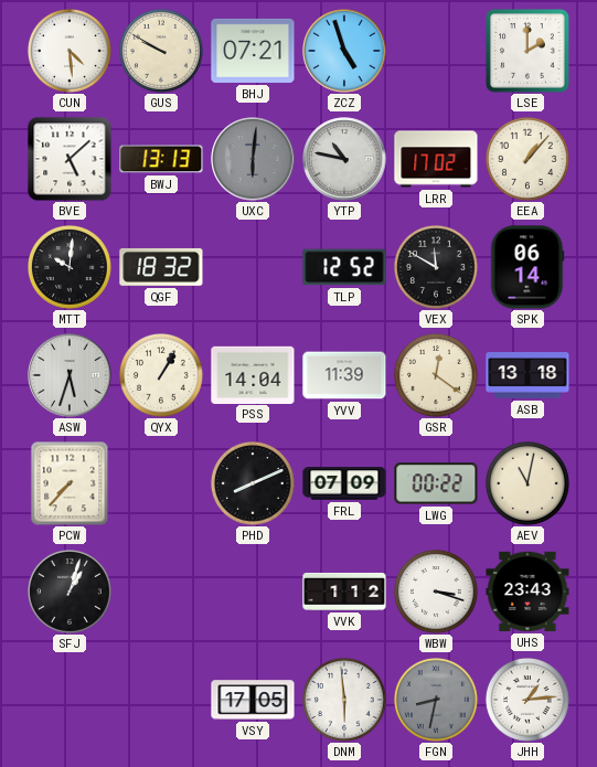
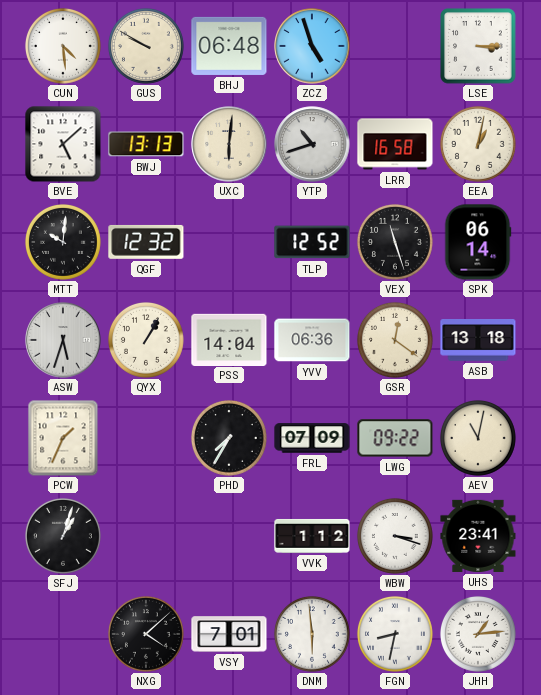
BHJ: 07:21 -> 06:48 (229, 46)
LSE: 2:00 -> 3:15 (479, 47)
UXC dial: grey -> cream (229, 144)
YTP: 10:47 -> 10:42 (312, 144)
LRR: 17:02 -> 16:58 (395, 144)
EEA: 1:07 -> 1:02 (478, 145)
QGF: 18:32 -> 12:32 (146, 242)
VEX: 11:50 -> 11:27 (395, 243)
YVV: 11:39 -> 06:36 (312, 340)
PCW: 7:37 -> 1:34 (63, 438)
PHD: 8:11 -> 7:35 (229, 439)
LWG: 00:22 -> 09:22 (395, 438)
UHS: 23:43 -> 23:41 (478, 536)
NXG: none -> 4:08 (146, 635)
VSY: 17:05 -> 7:01 (229, 634)
FGN dial: grey -> white (395, 635)
